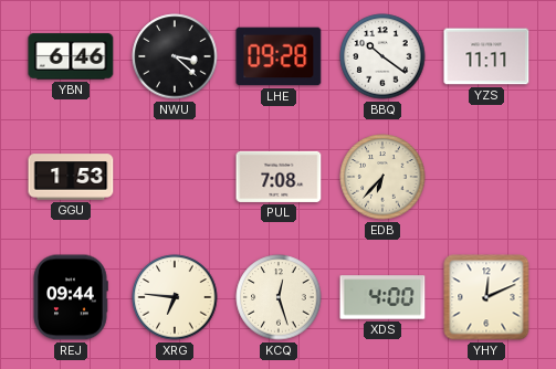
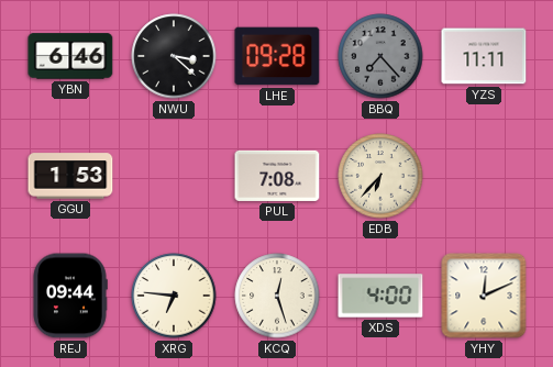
BBQ: 10:21 -> 7:23 (380, 56)
BBQ dial: white -> grey (380, 56)
